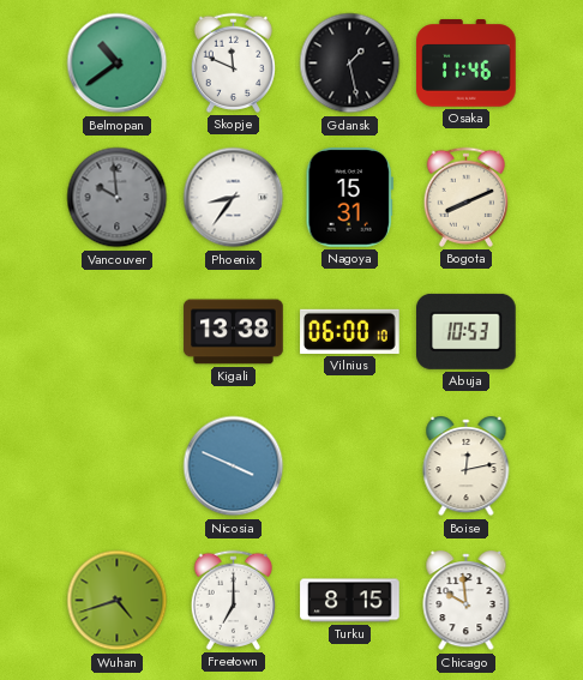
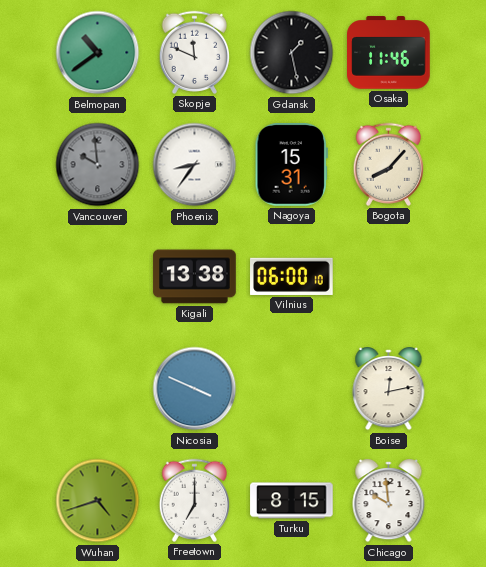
Bogota: 8:11 -> 8:07 (389, 164)
Abuja: 10:53 -> none (467, 331)
